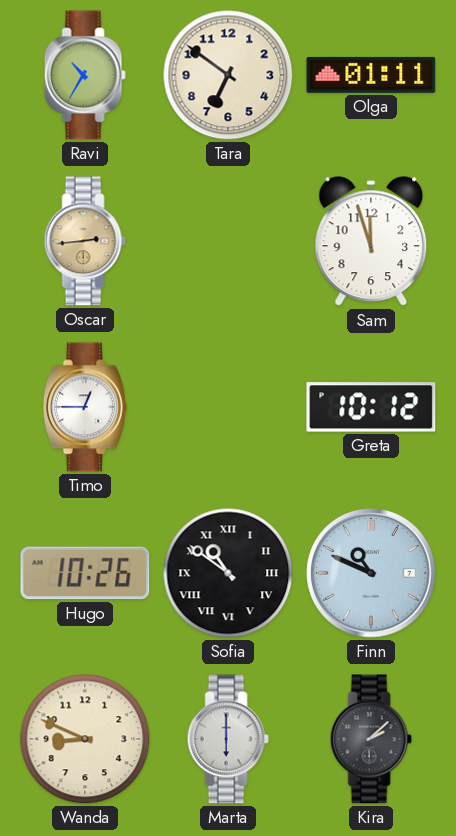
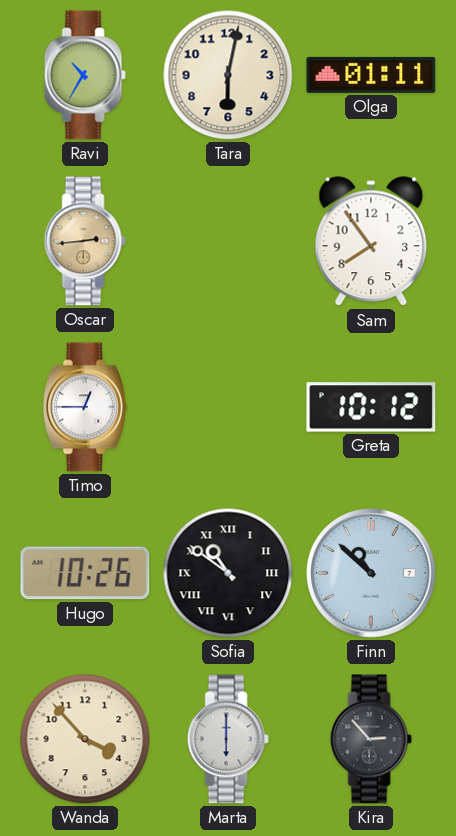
Tara: 6:51 -> 6:02 (228, 75)
Sam: 11:57 -> 7:54 (371, 242)
Finn: 10:49 -> 10:52 (371, 573)
Wanda: 8:49 -> 3:53 (85, 739)
Kira: 2:08 -> 2:53 (371, 739)
